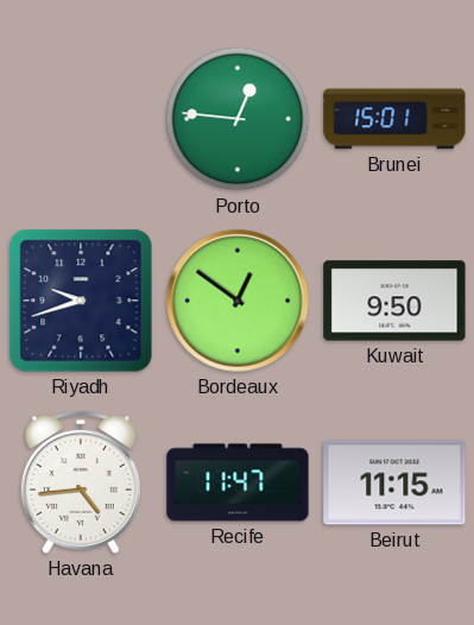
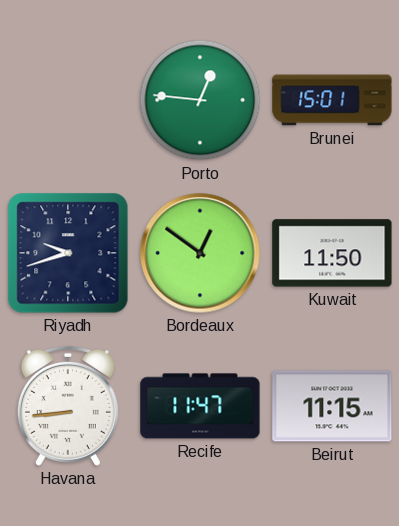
Kuwait: 9:50 -> 11:50 (332, 253)
Havana: 4:44 -> 8:44 (68, 406)
